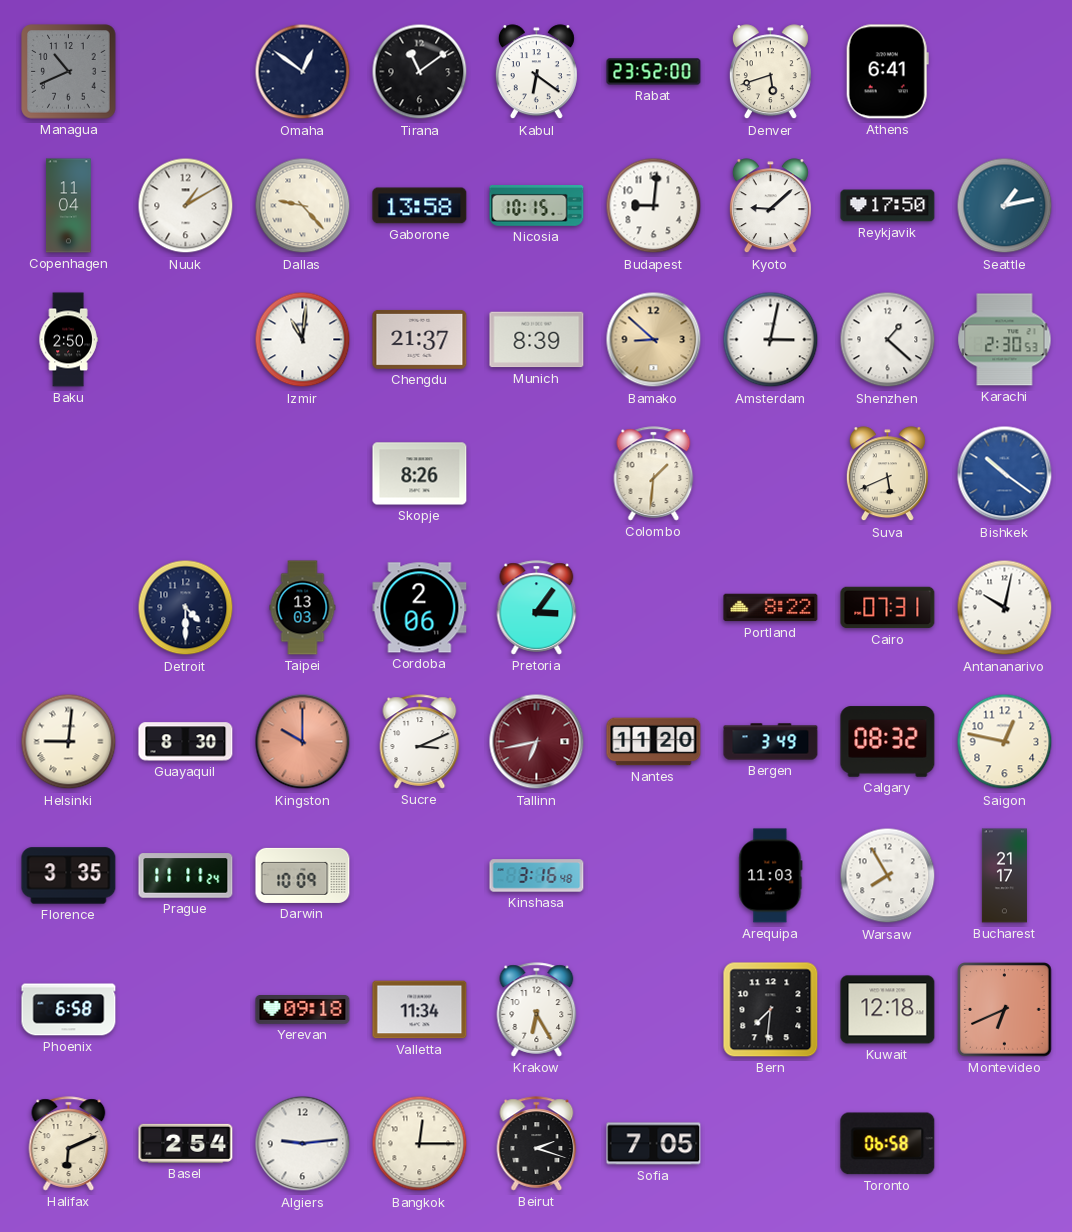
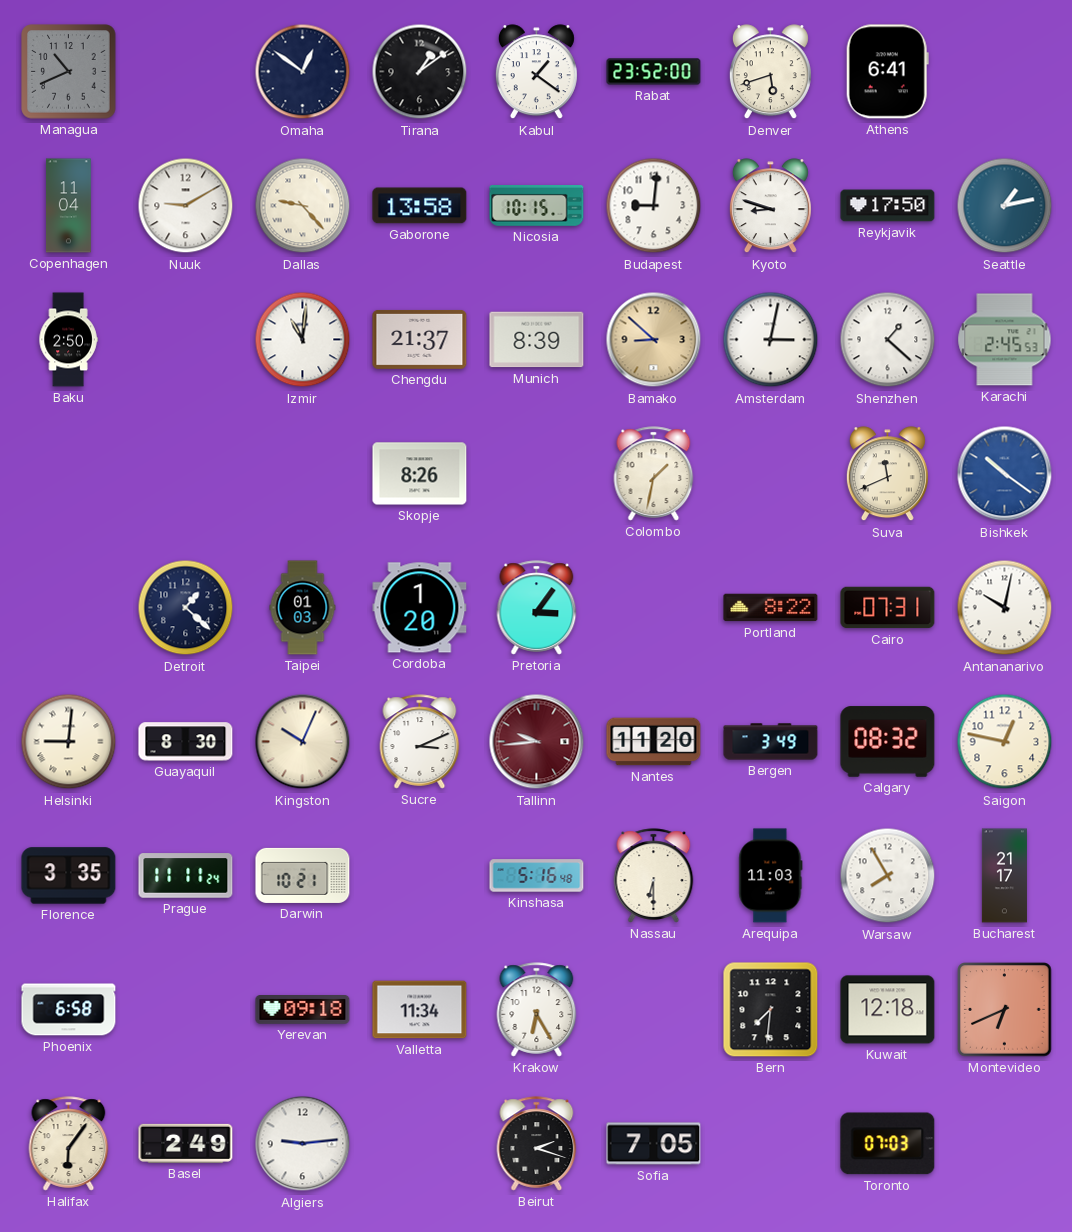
Tirana: 11:09 -> 1:09 (420, 72)
Kabul: 6:21 -> 1:21 (536, 72)
Nuuk: 1:10 -> 9:10 (186, 206)
Kyoto: 9:08 -> 8:48 (770, 206)
Karachi: 2:30 -> 2:45 (1005, 340)
Colombo: 1:31 -> 1:32 (654, 474)
Suva: 5:41 -> 11:41 (887, 474)
Detroit: 4:30 -> 1:22 (186, 608)
Taipei: 13:03 -> 01:03 (303, 608)
Cordoba: 2:06 -> 1:20 (420, 608)
Kingston: 10:00 -> 10:04 (303, 742)
Kingston dial: salmon -> cream (303, 742)
Tallinn: 6:43 -> 9:44 (537, 742)
Darwin: 10:09 -> 10:21 (303, 875)
Kinshasa: 3:16 -> 5:16 (537, 876)
Nassau: none -> 6:30 (654, 876)
Halifax: 6:11 -> 6:06 (69, 1144)
Basel: 2:54 -> 2:49 (186, 1143)
Bangkok: 12:15 -> none (420, 1144)
Toronto: 06:58 -> 07:03 (888, 1144)
